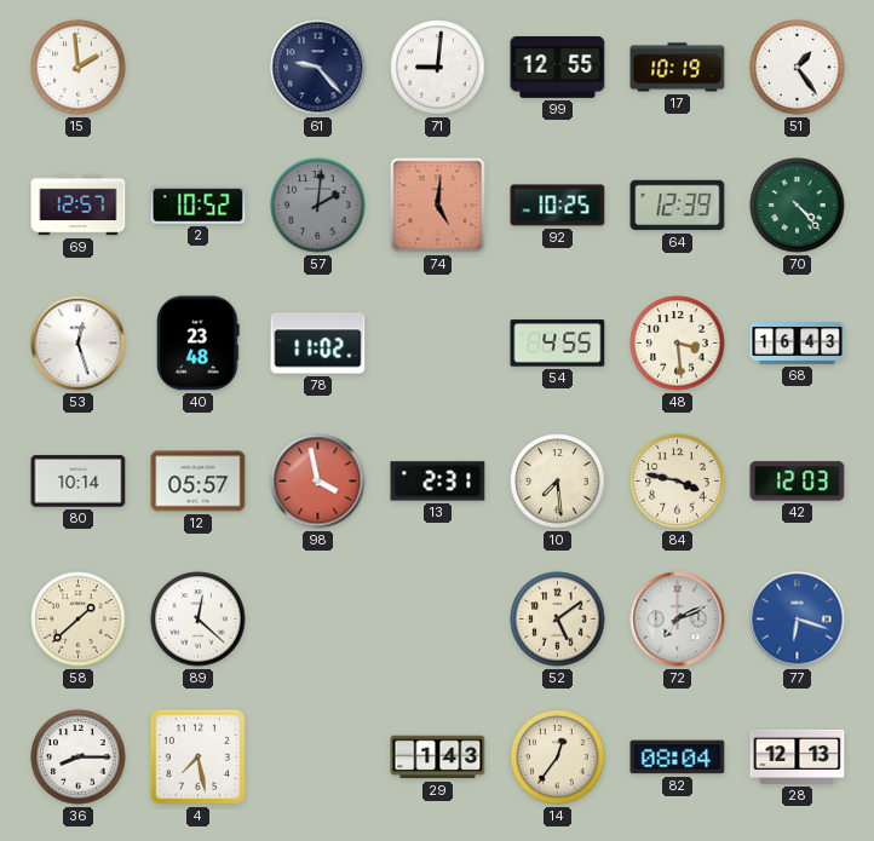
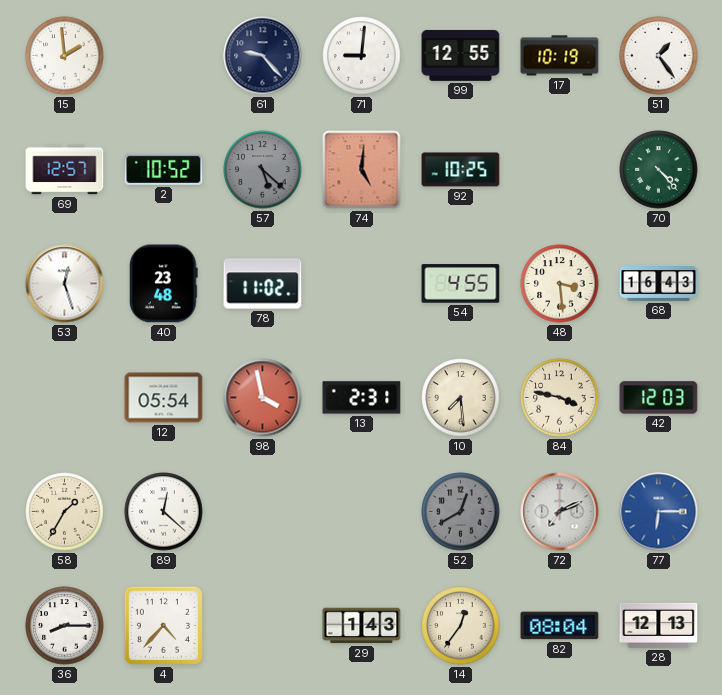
57: 2:01 -> 5:22 (263, 170)
64: 12:39 -> none (678, 206)
80: 10:14 -> none (79, 482)
12: 05:57 -> 05:54 (164, 398)
58: 1:38 -> 1:35 (65, 512)
52: 5:09 -> 12:40 (461, 512)
52 dial: cream -> grey (461, 512)
77: 6:18 -> 6:15 (659, 512)
4: 7:28 -> 4:37 (163, 625)
